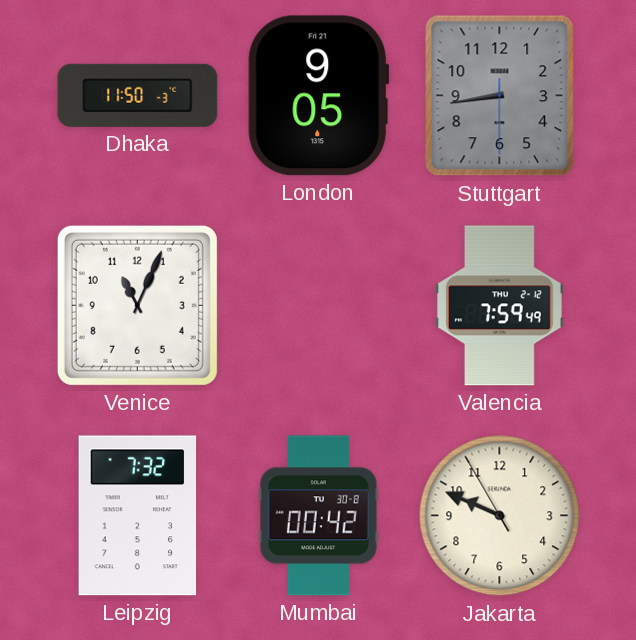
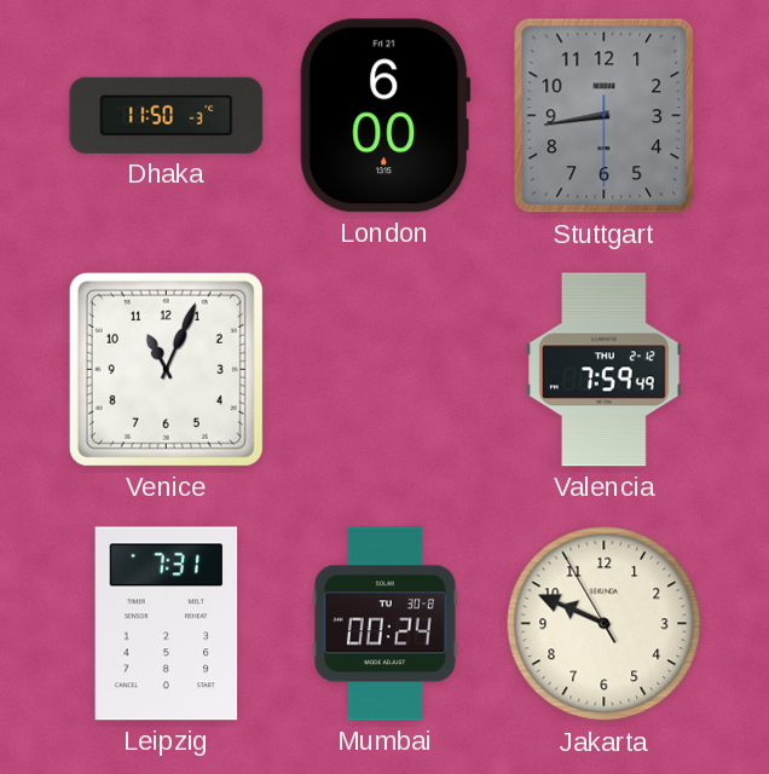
London: 9:05 -> 6:00 (386, 116)
Leipzig: 7:32 -> 7:31 (167, 624)
Mumbai: 00:42 -> 00:24 (384, 624)
